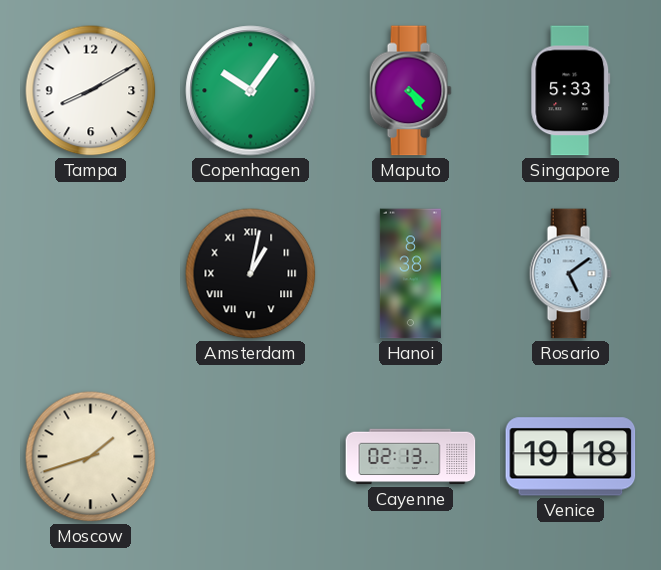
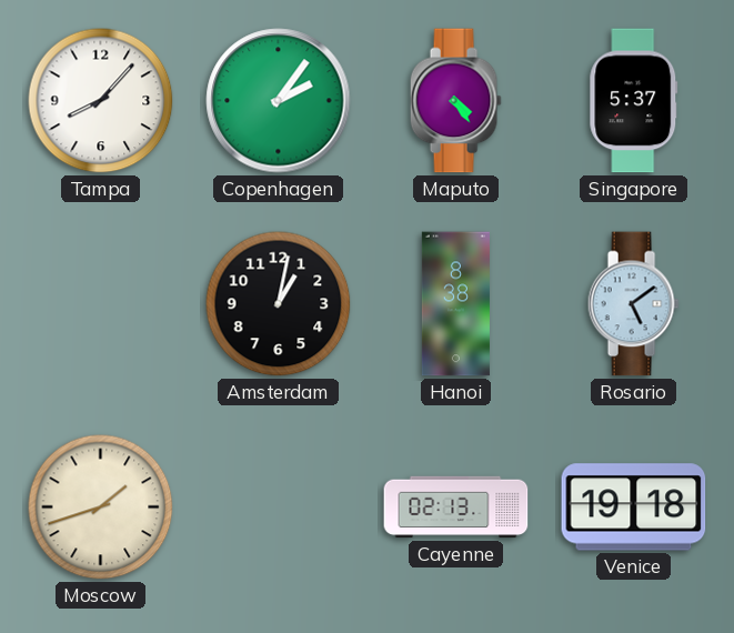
Tampa: 8:10 -> 8:07 (101, 101)
Copenhagen: 10:06 -> 2:06 (279, 101)
Singapore: 5:33 -> 5:37 (634, 101)
Amsterdam numerals: Roman -> Arabic (279, 304)
